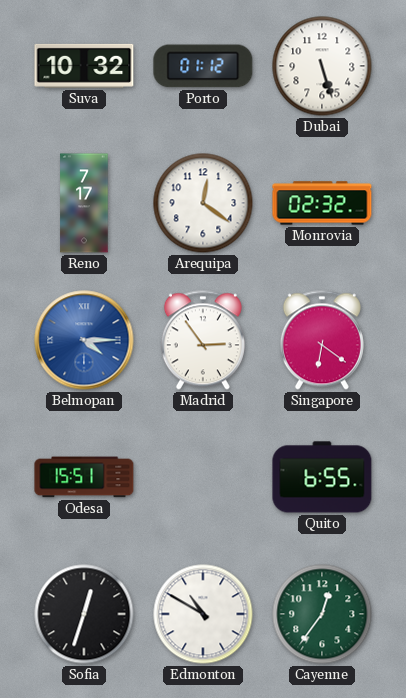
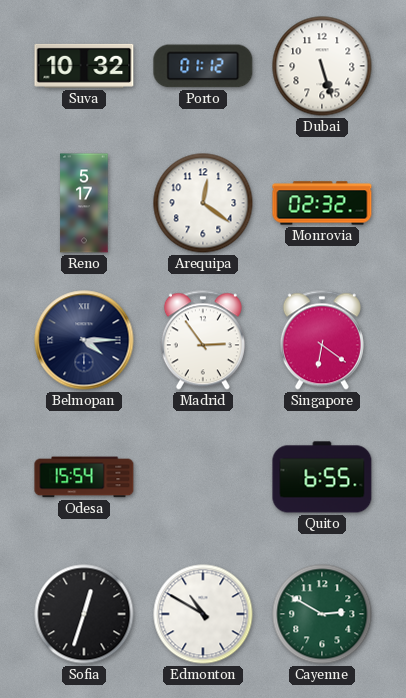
Reno: 7:17 -> 5:17 (84, 203)
Belmopan dial: blue -> navy (84, 340)
Odesa: 15:51 -> 15:54 (84, 477)
Cayenne: 12:36 -> 2:50 (322, 614)
